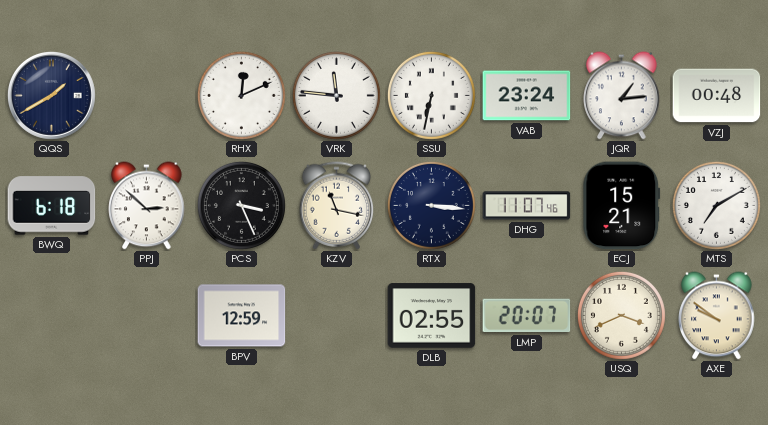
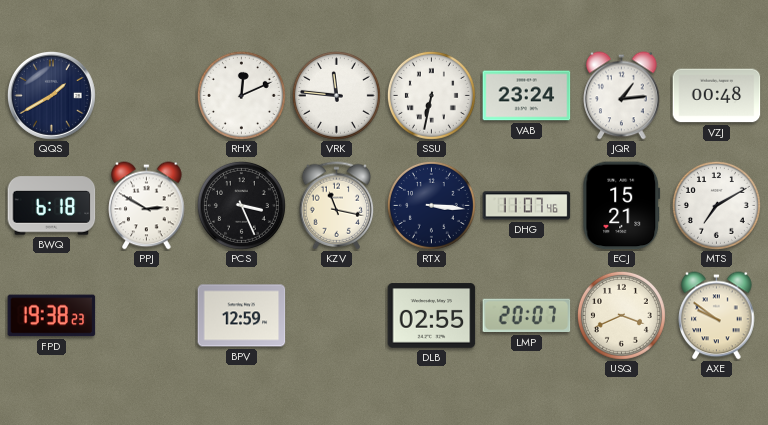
PPJ: 2:52 -> 2:50 (147, 206)
FPD: none -> 19:38 (52, 316)
